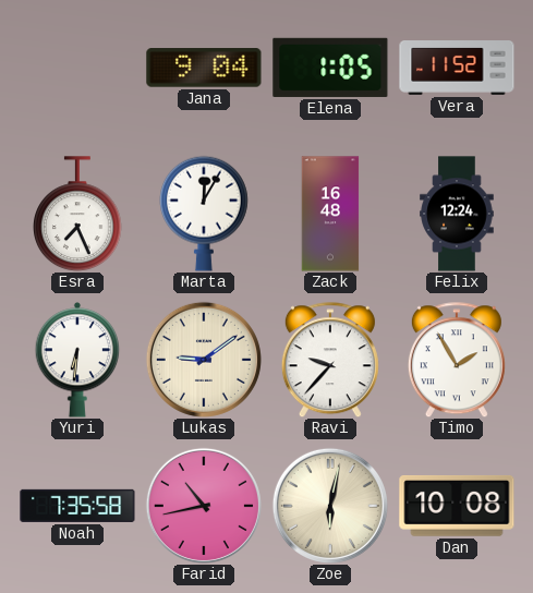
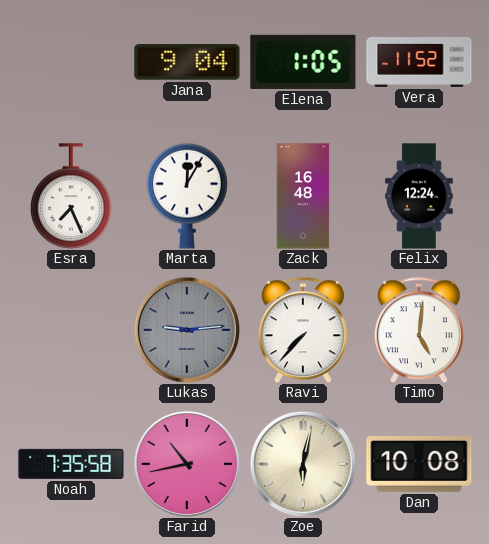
Yuri: 6:31 -> none (77, 360)
Lukas: 9:09 -> 9:14 (187, 330)
Lukas dial: cream -> grey (187, 330)
Ravi: 9:37 -> 7:37 (303, 330)
Timo: 1:55 -> 5:01 (419, 330)
